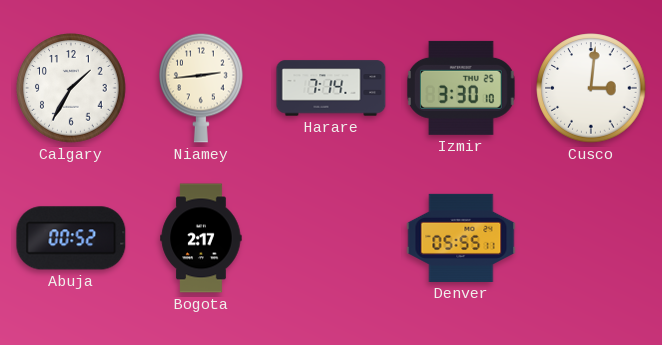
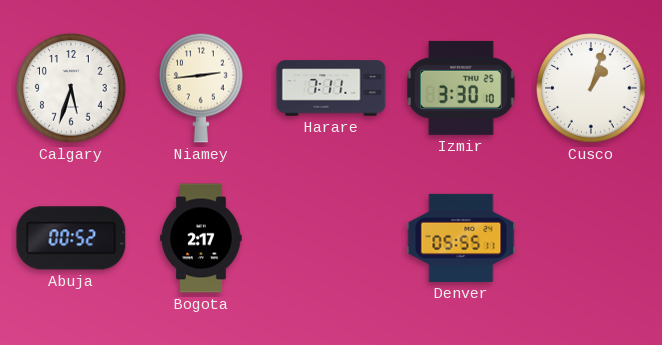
Calgary: 1:35 -> 5:33 (71, 88)
Harare: 7:14 -> 7:11 (331, 88)
Cusco: 3:01 -> 1:03 (591, 88)
